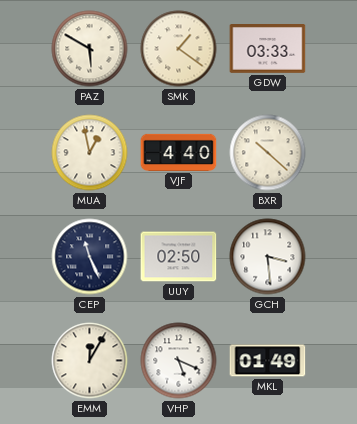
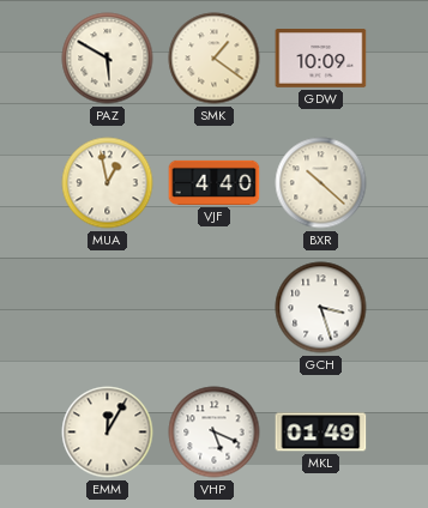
GDW: 03:33 -> 10:09 (321, 59)
CEP: 11:26 -> none (90, 257)
UUY: 02:50 -> none (179, 257)
GCH: 3:29 -> 3:27 (321, 308)
